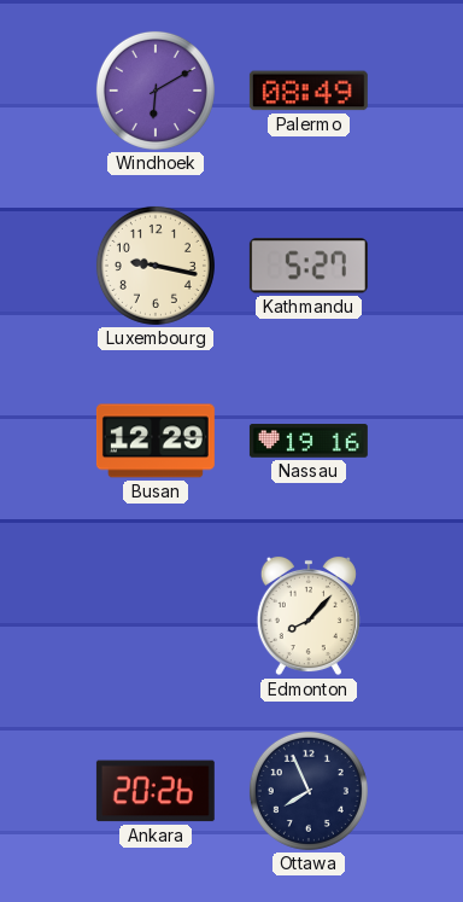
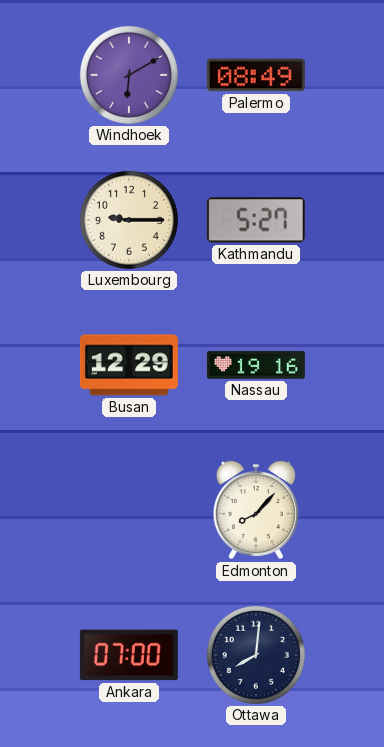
Luxembourg: 9:17 -> 9:15 (129, 220)
Ankara: 20:26 -> 07:00 (129, 655)
Ottawa: 7:56 -> 8:01 (256, 655)
